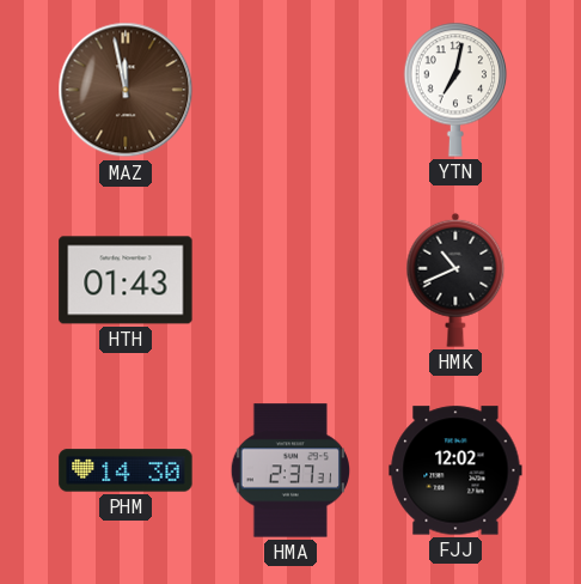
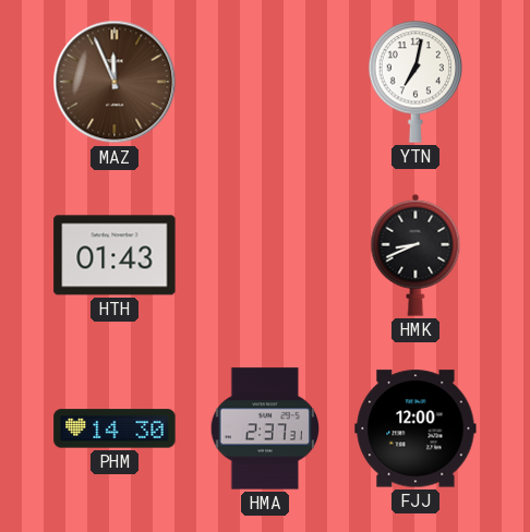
MAZ: 11:58 -> 11:56 (115, 82)
HMK: 10:41 -> 8:41 (415, 255)
FJJ: 12:02 -> 12:00 (415, 428)
